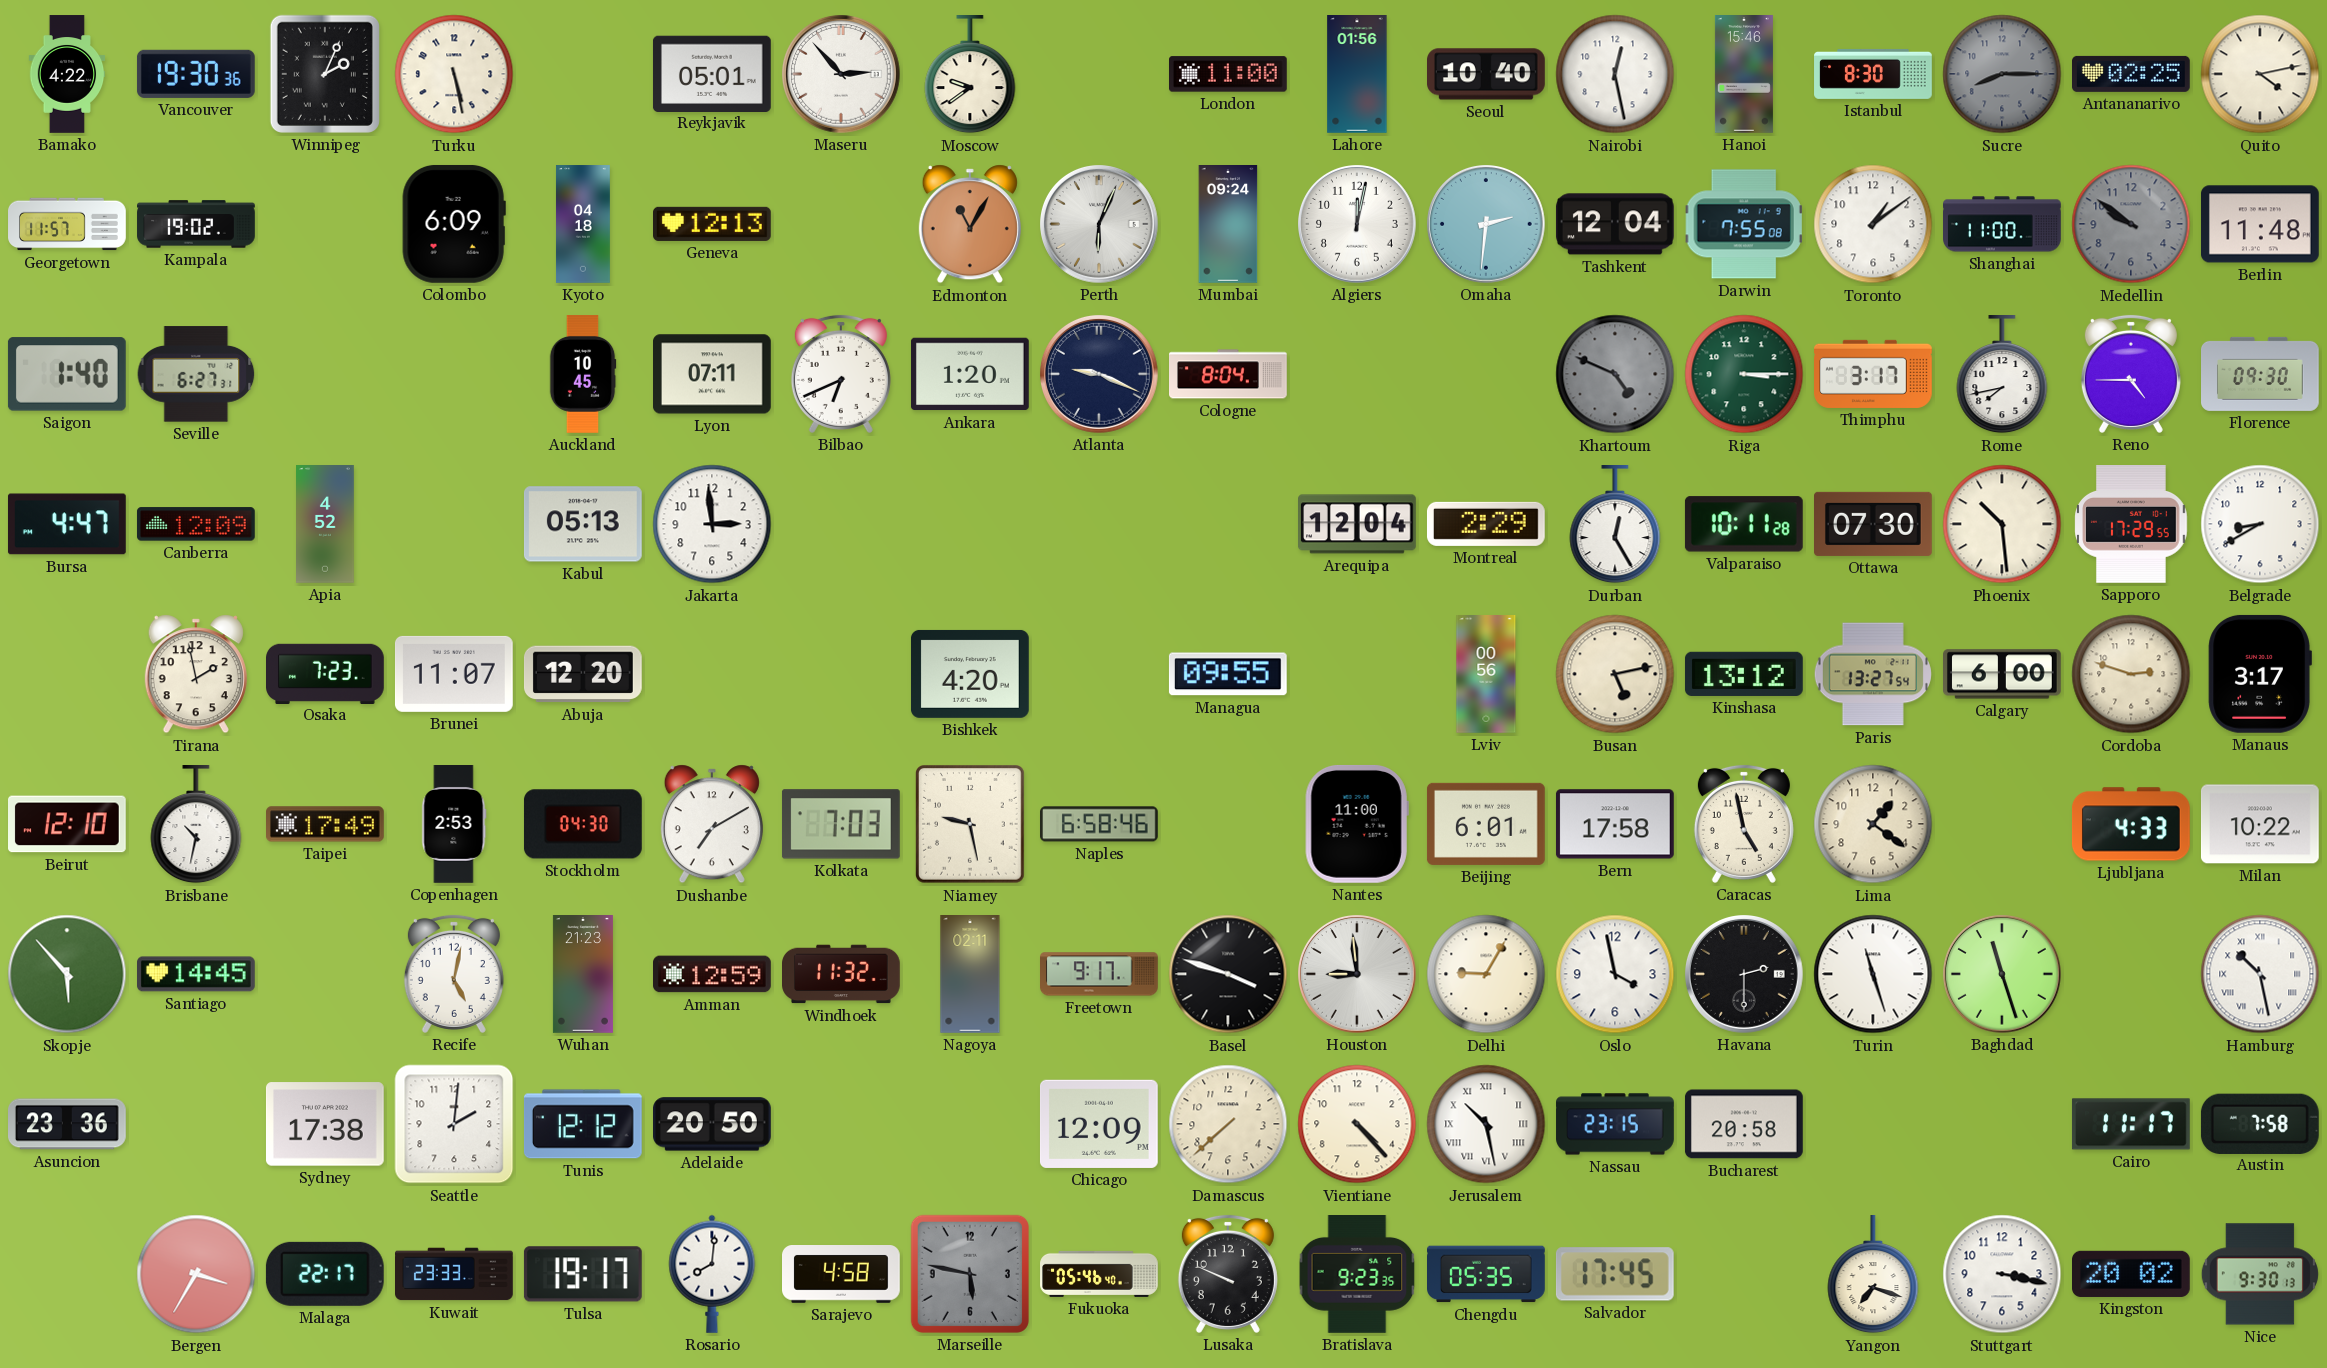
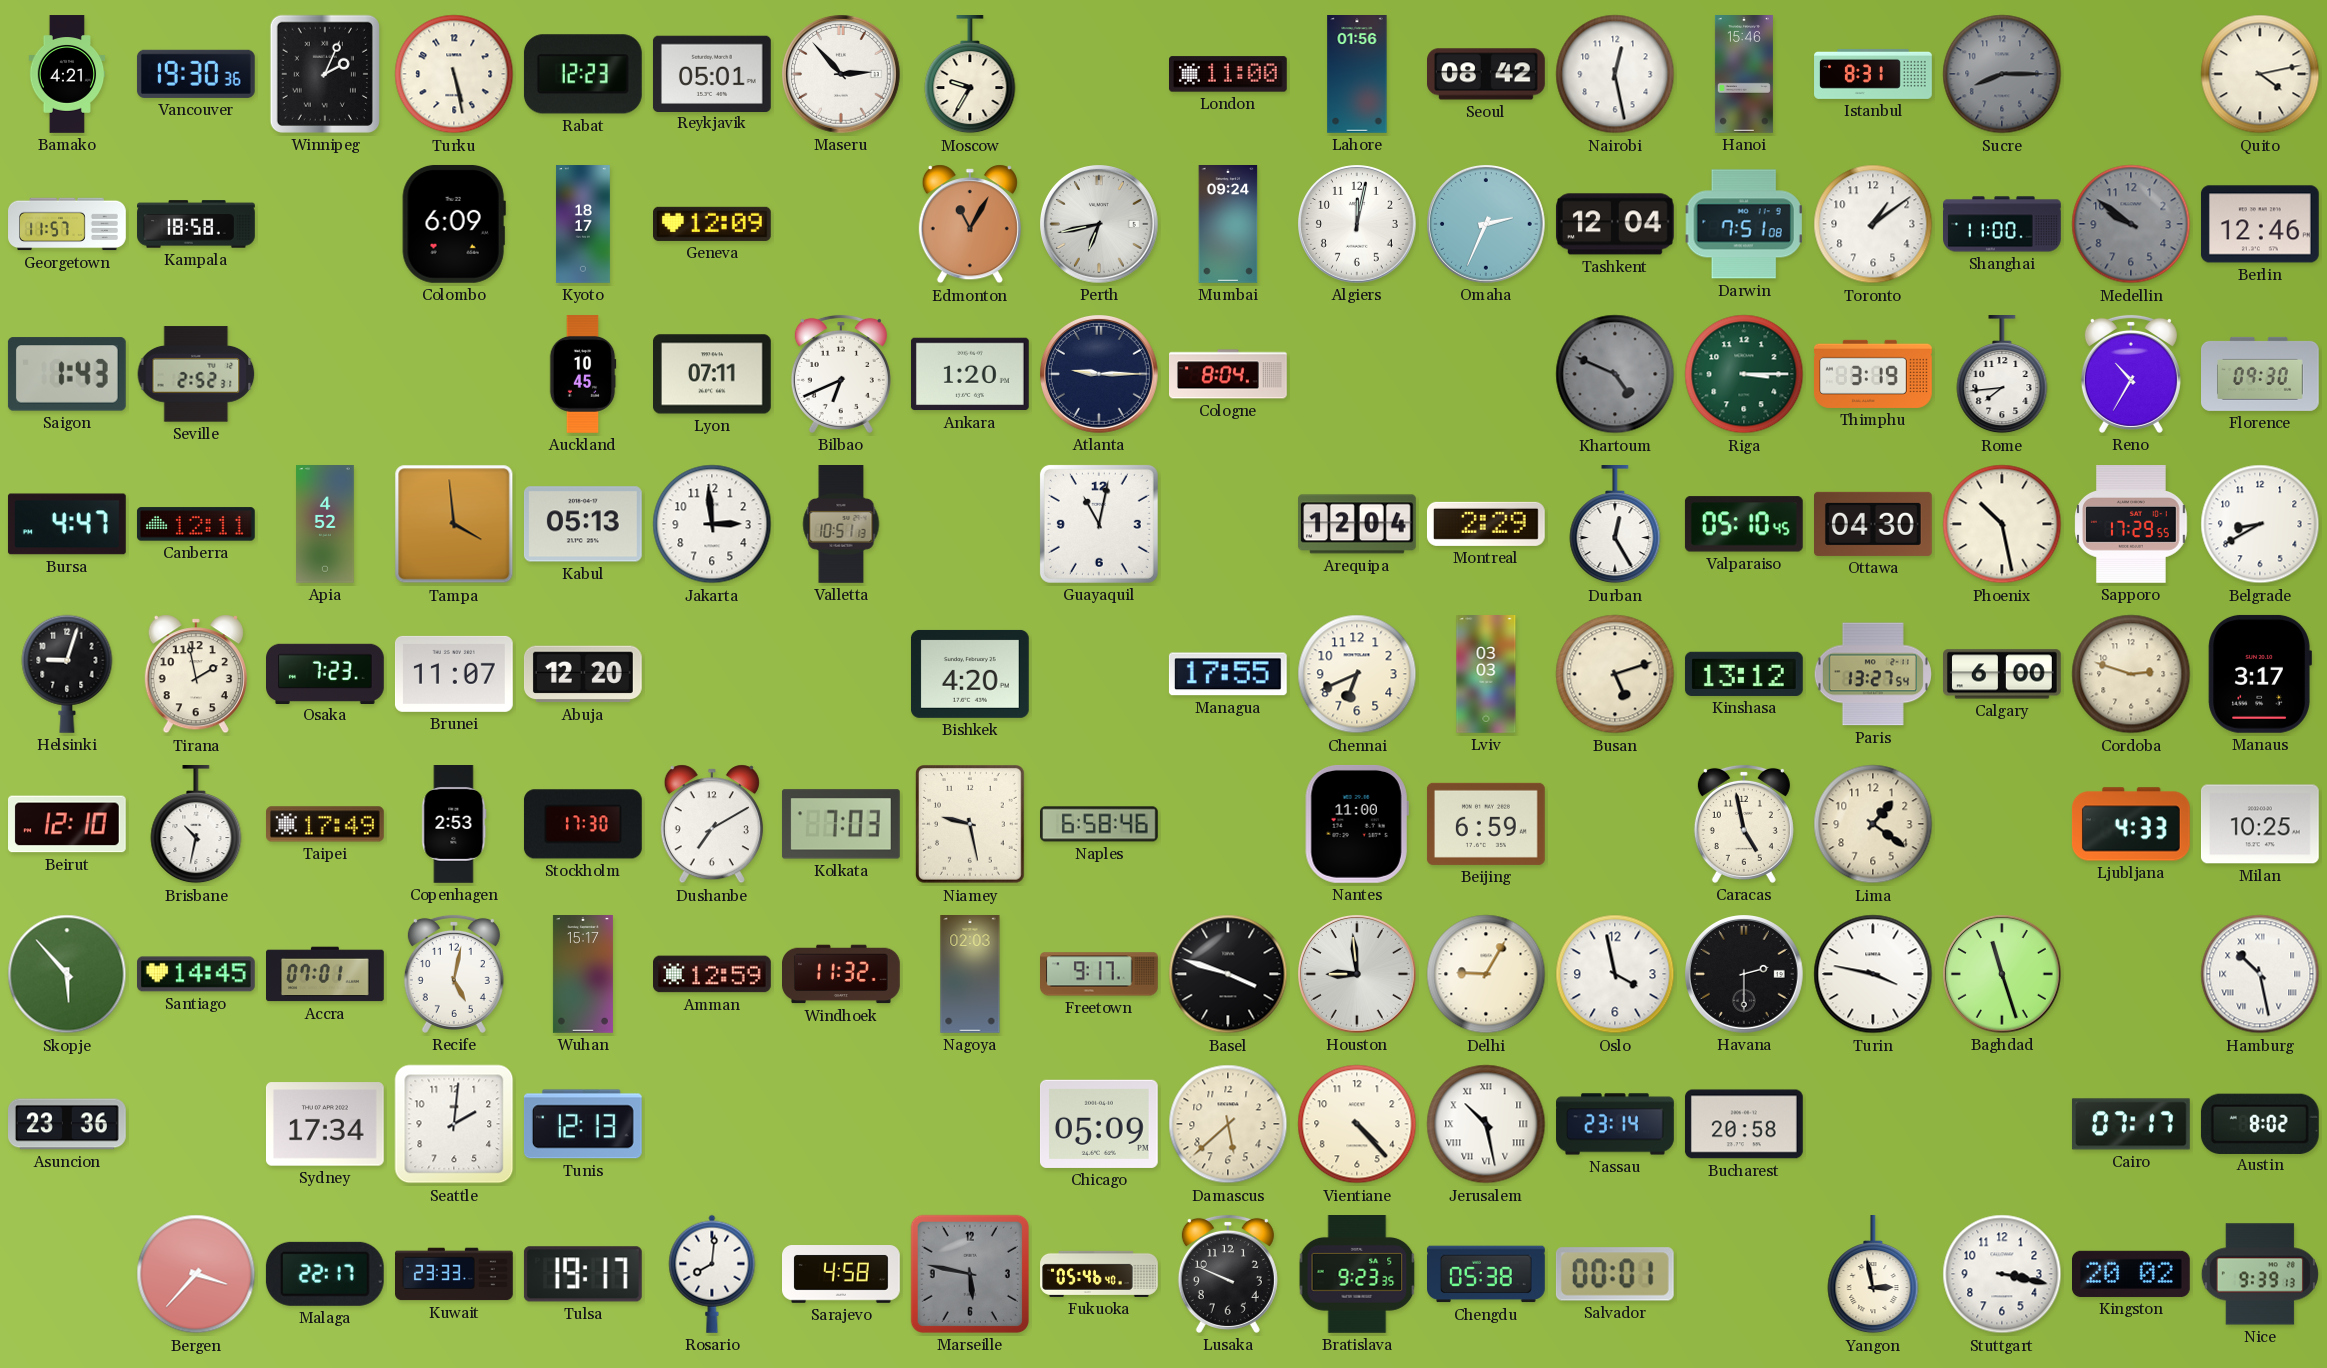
Bamako: 4:22 -> 4:21 (67, 74)
Rabat: none -> 12:23 (583, 74)
Moscow: 9:39 -> 9:35 (970, 75)
Seoul: 10:40 -> 08:42 (1487, 74)
Istanbul: 8:30 -> 8:31 (1873, 74)
Antananarivo: 02:25 -> none (2132, 74)
Kampala: 19:02 -> 18:58 (196, 224)
Kyoto: 04:18 -> 18:17 (583, 224)
Geneva: 12:13 -> 12:09 (713, 224)
Perth: 6:04 -> 6:43 (1100, 225)
Omaha: 2:31 -> 2:34 (1487, 225)
Darwin: 7:55 -> 7:51 (1744, 224)
Berlin: 11:48 -> 12:46 (2260, 224)
Saigon: 1:40 -> 1:43 (67, 374)
Seville: 6:27 -> 2:52 (196, 374)
Atlanta: 9:19 -> 9:15 (1100, 375)
Thimphu: 3:17 -> 3:19 (1874, 374)
Rome: 7:43 -> 7:44 (2002, 375)
Reno: 4:45 -> 10:35 (2131, 374)
Canberra: 12:09 -> 12:11 (196, 524)
Tampa: none -> 3:59 (454, 524)
Valletta: none -> 10:51 (841, 525)
Guayaquil: none -> 11:02 (1099, 524)
Valparaiso: 10:11 -> 05:10 (1744, 524)
Ottawa: 07:30 -> 04:30 (1874, 524)
Phoenix: 10:29 -> 10:28 (2002, 524)
Helsinki: none -> 9:03 (67, 674)
Managua: 09:55 -> 17:55 (1228, 674)
Chennai: none -> 6:41 (1357, 674)
Lviv: 00:56 -> 03:03 (1486, 675)
Busan: 5:13 -> 5:12 (1615, 674)
Stockholm: 04:30 -> 17:30 (583, 824)
Beijing: 6:01 -> 6:59 (1486, 824)
Bern: 17:58 -> none (1615, 824)
Milan: 10:22 -> 10:25 (2260, 824)
Accra: none -> 07:01 (326, 974)
Wuhan: 21:23 -> 15:17 (583, 975)
Nagoya: 02:11 -> 02:03 (970, 975)
Turin: 11:27 -> 3:47 (1873, 974)
Sydney: 17:38 -> 17:34 (325, 1124)
Tunis: 12:12 -> 12:13 (583, 1124)
Adelaide: 20:50 -> none (713, 1124)
Chicago: 12:09 -> 05:09 (1099, 1124)
Damascus: 7:38 -> 5:38 (1228, 1124)
Nassau: 23:15 -> 23:14 (1615, 1124)
Cairo: 11:17 -> 07:17 (2131, 1124)
Austin: 7:58 -> 8:02 (2260, 1123)
Bergen: 3:35 -> 3:37 (196, 1274)
Chengdu: 05:35 -> 05:38 (1487, 1274)
Salvador: 17:45 -> 00:01 (1615, 1274)
Yangon: 7:18 -> 2:58 (1873, 1275)
Nice: 9:30 -> 9:39 (2260, 1274)
